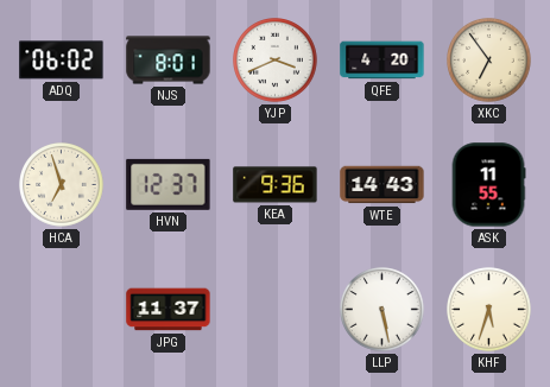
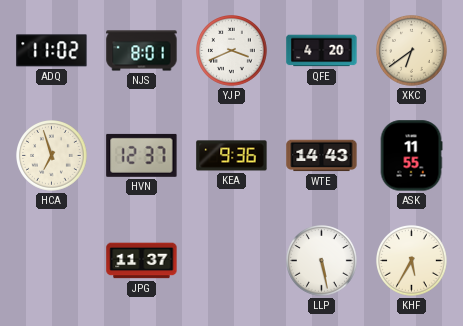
ADQ: 06:02 -> 11:02 (52, 51)
XKC: 6:54 -> 6:39 (412, 51)
KHF: 5:33 -> 5:35 (412, 261)
